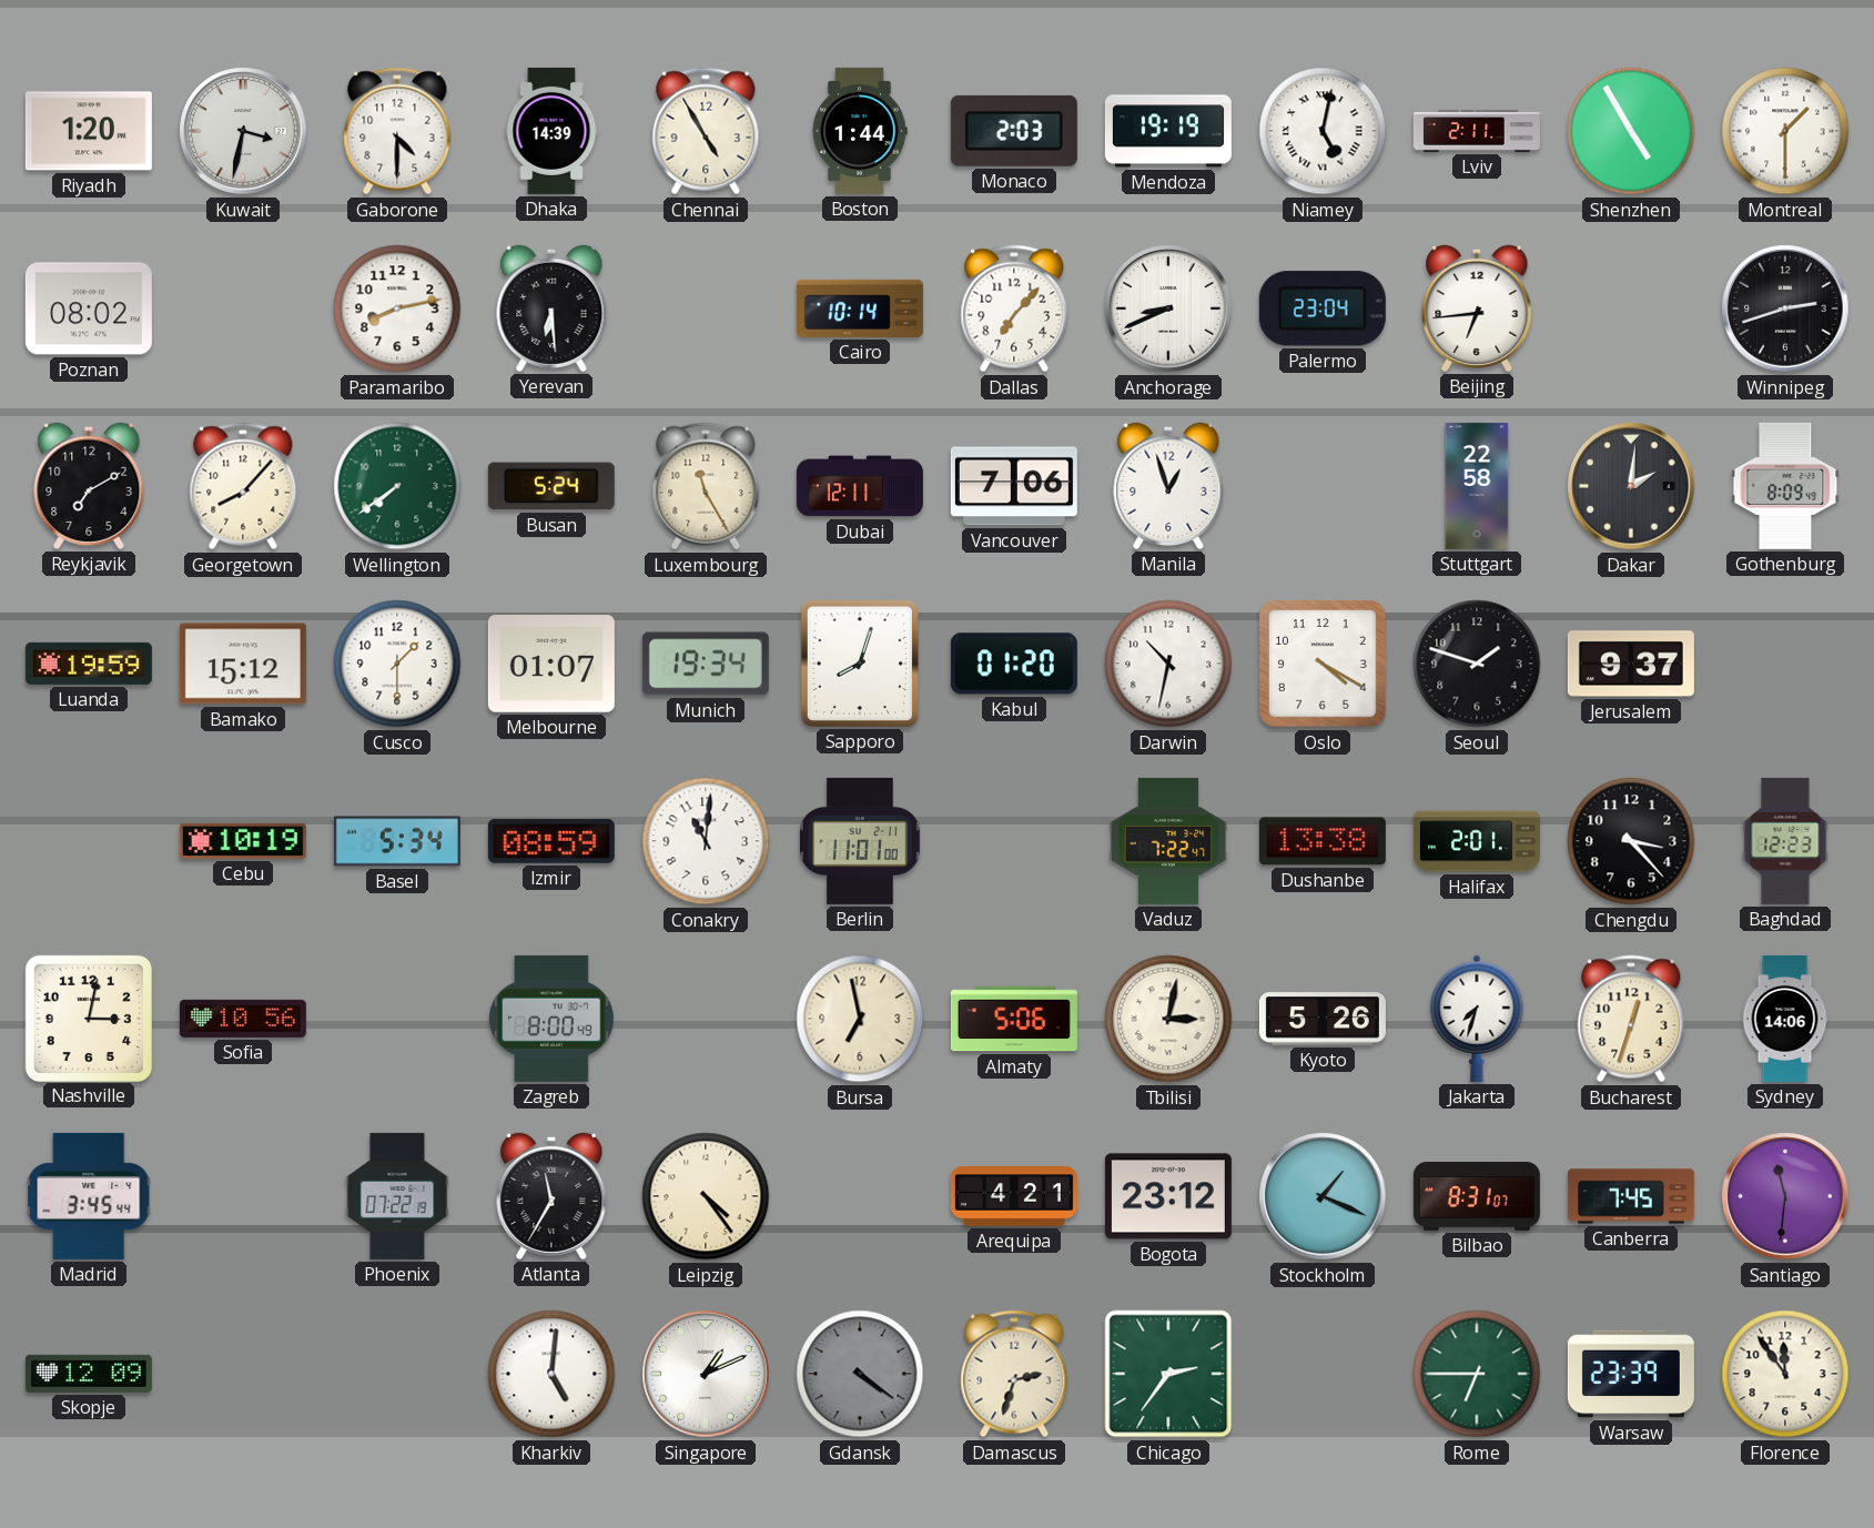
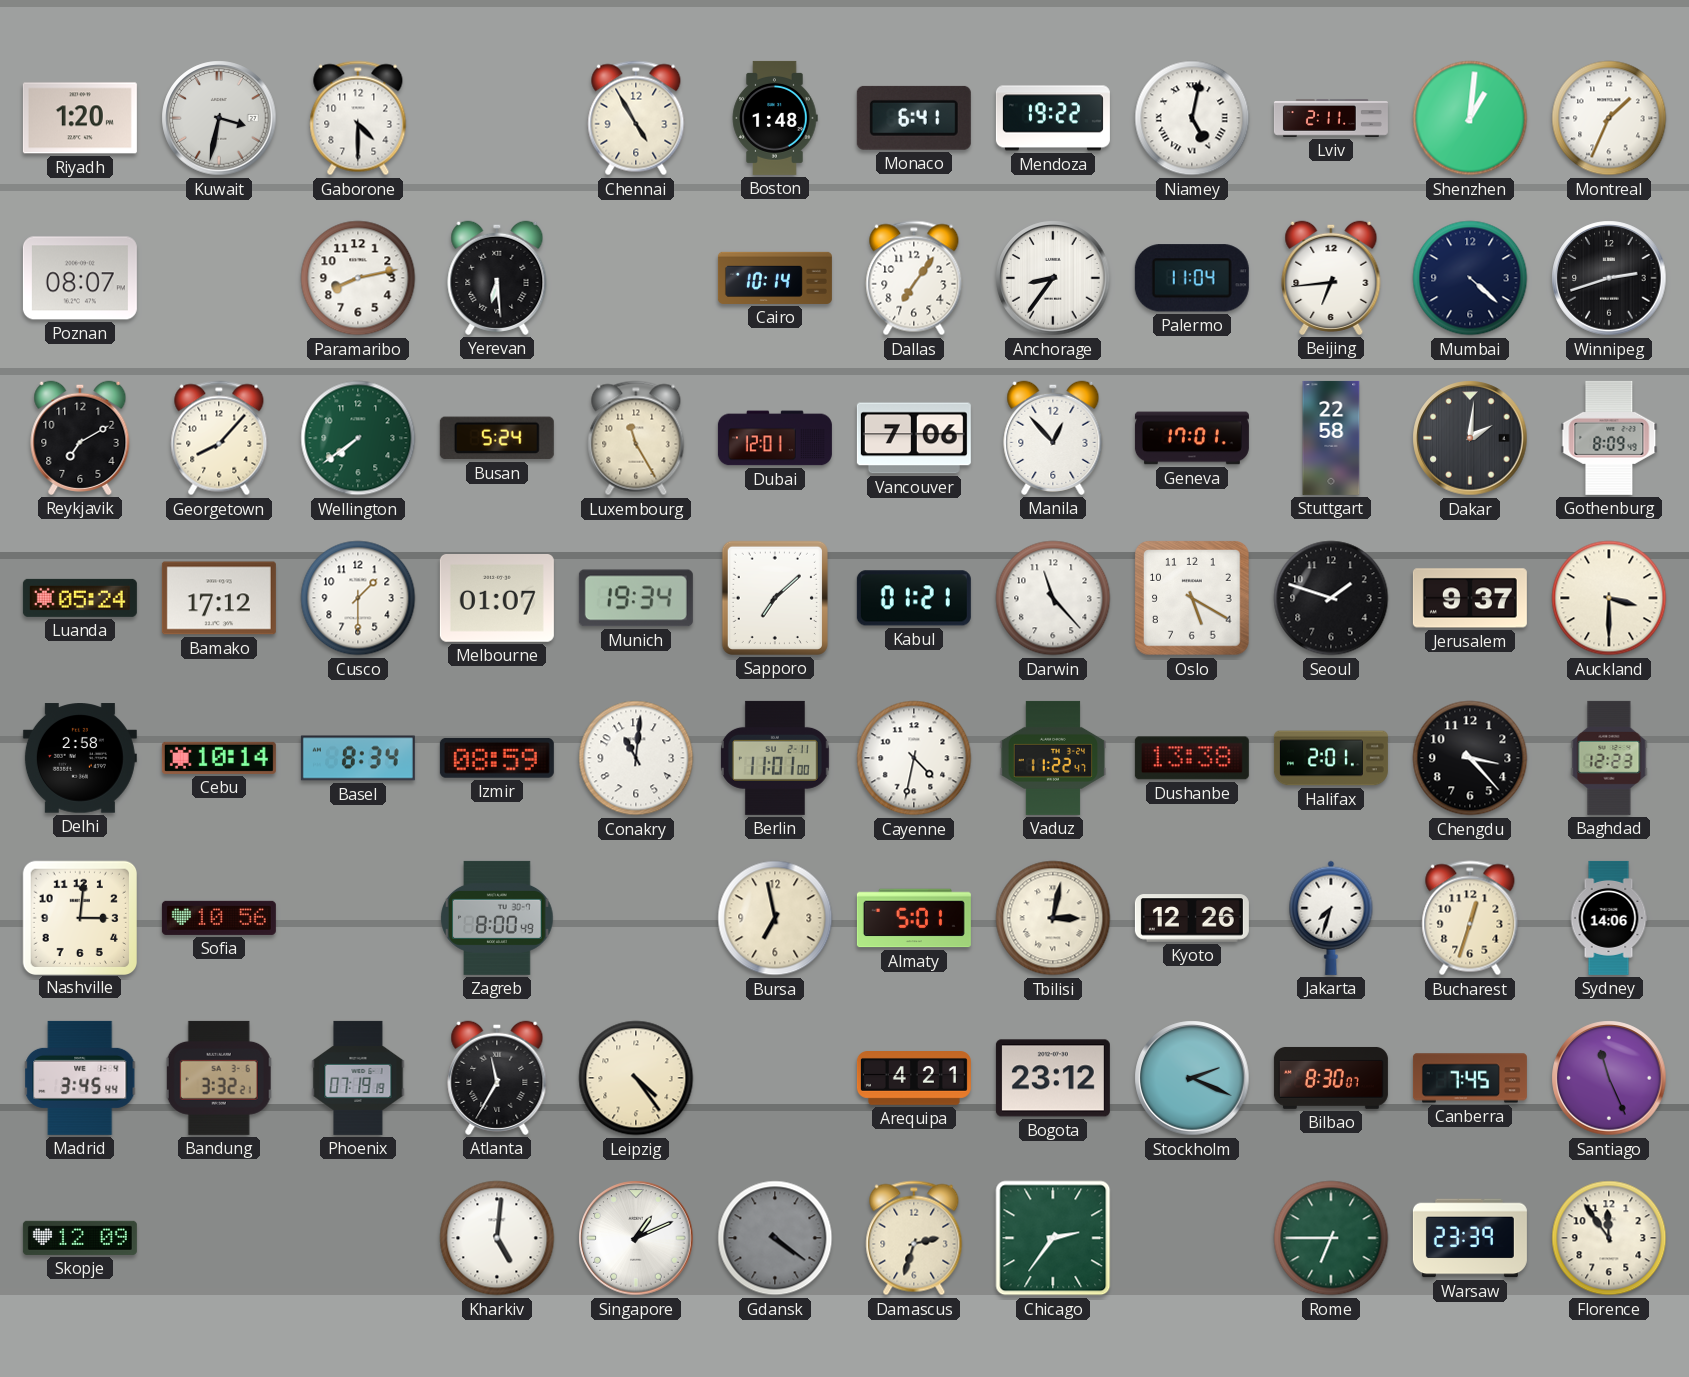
Dhaka: 14:39 -> none (551, 131)
Boston: 1:44 -> 1:48 (775, 118)
Monaco: 2:03 -> 6:41 (914, 118)
Mendoza: 19:19 -> 19:22 (1053, 118)
Shenzhen: 4:55 -> 1:01 (1470, 118)
Montreal: 1:30 -> 1:34 (1609, 118)
Poznan: 08:02 -> 08:07 (80, 278)
Dallas: 7:07 -> 7:06 (914, 278)
Anchorage: 8:41 -> 8:36 (1053, 278)
Palermo: 23:04 -> 11:04 (1192, 278)
Mumbai: none -> 4:22 (1470, 278)
Dubai: 12:11 -> 12:01 (775, 438)
Manila: 12:57 -> 12:53 (1053, 438)
Geneva: none -> 17:01 (1192, 438)
Luanda: 19:59 -> 05:24 (80, 598)
Bamako: 15:12 -> 17:12 (219, 598)
Sapporo: 8:03 -> 7:08 (775, 598)
Kabul: 01:20 -> 01:21 (914, 598)
Darwin: 10:32 -> 11:23 (1053, 598)
Oslo: 4:20 -> 5:20 (1193, 599)
Auckland: none -> 3:30 (1609, 598)
Delhi: none -> 2:58 (80, 758)
Cebu: 10:19 -> 10:14 (219, 758)
Basel: 5:34 -> 8:34 (358, 758)
Cayenne: none -> 4:32 (914, 758)
Vaduz: 7:22 -> 11:22 (1053, 758)
Nashville: 3:02 -> 3:01 (79, 917)
Almaty: 5:06 -> 5:01 (914, 918)
Kyoto: 5:26 -> 12:26 (1192, 918)
Bandung: none -> 3:32 (219, 1078)
Phoenix: 07:22 -> 07:19 (358, 1078)
Stockholm: 1:19 -> 2:19 (1192, 1078)
Bilbao: 8:31 -> 8:30 (1331, 1078)
Santiago: 11:31 -> 11:26 (1609, 1078)
